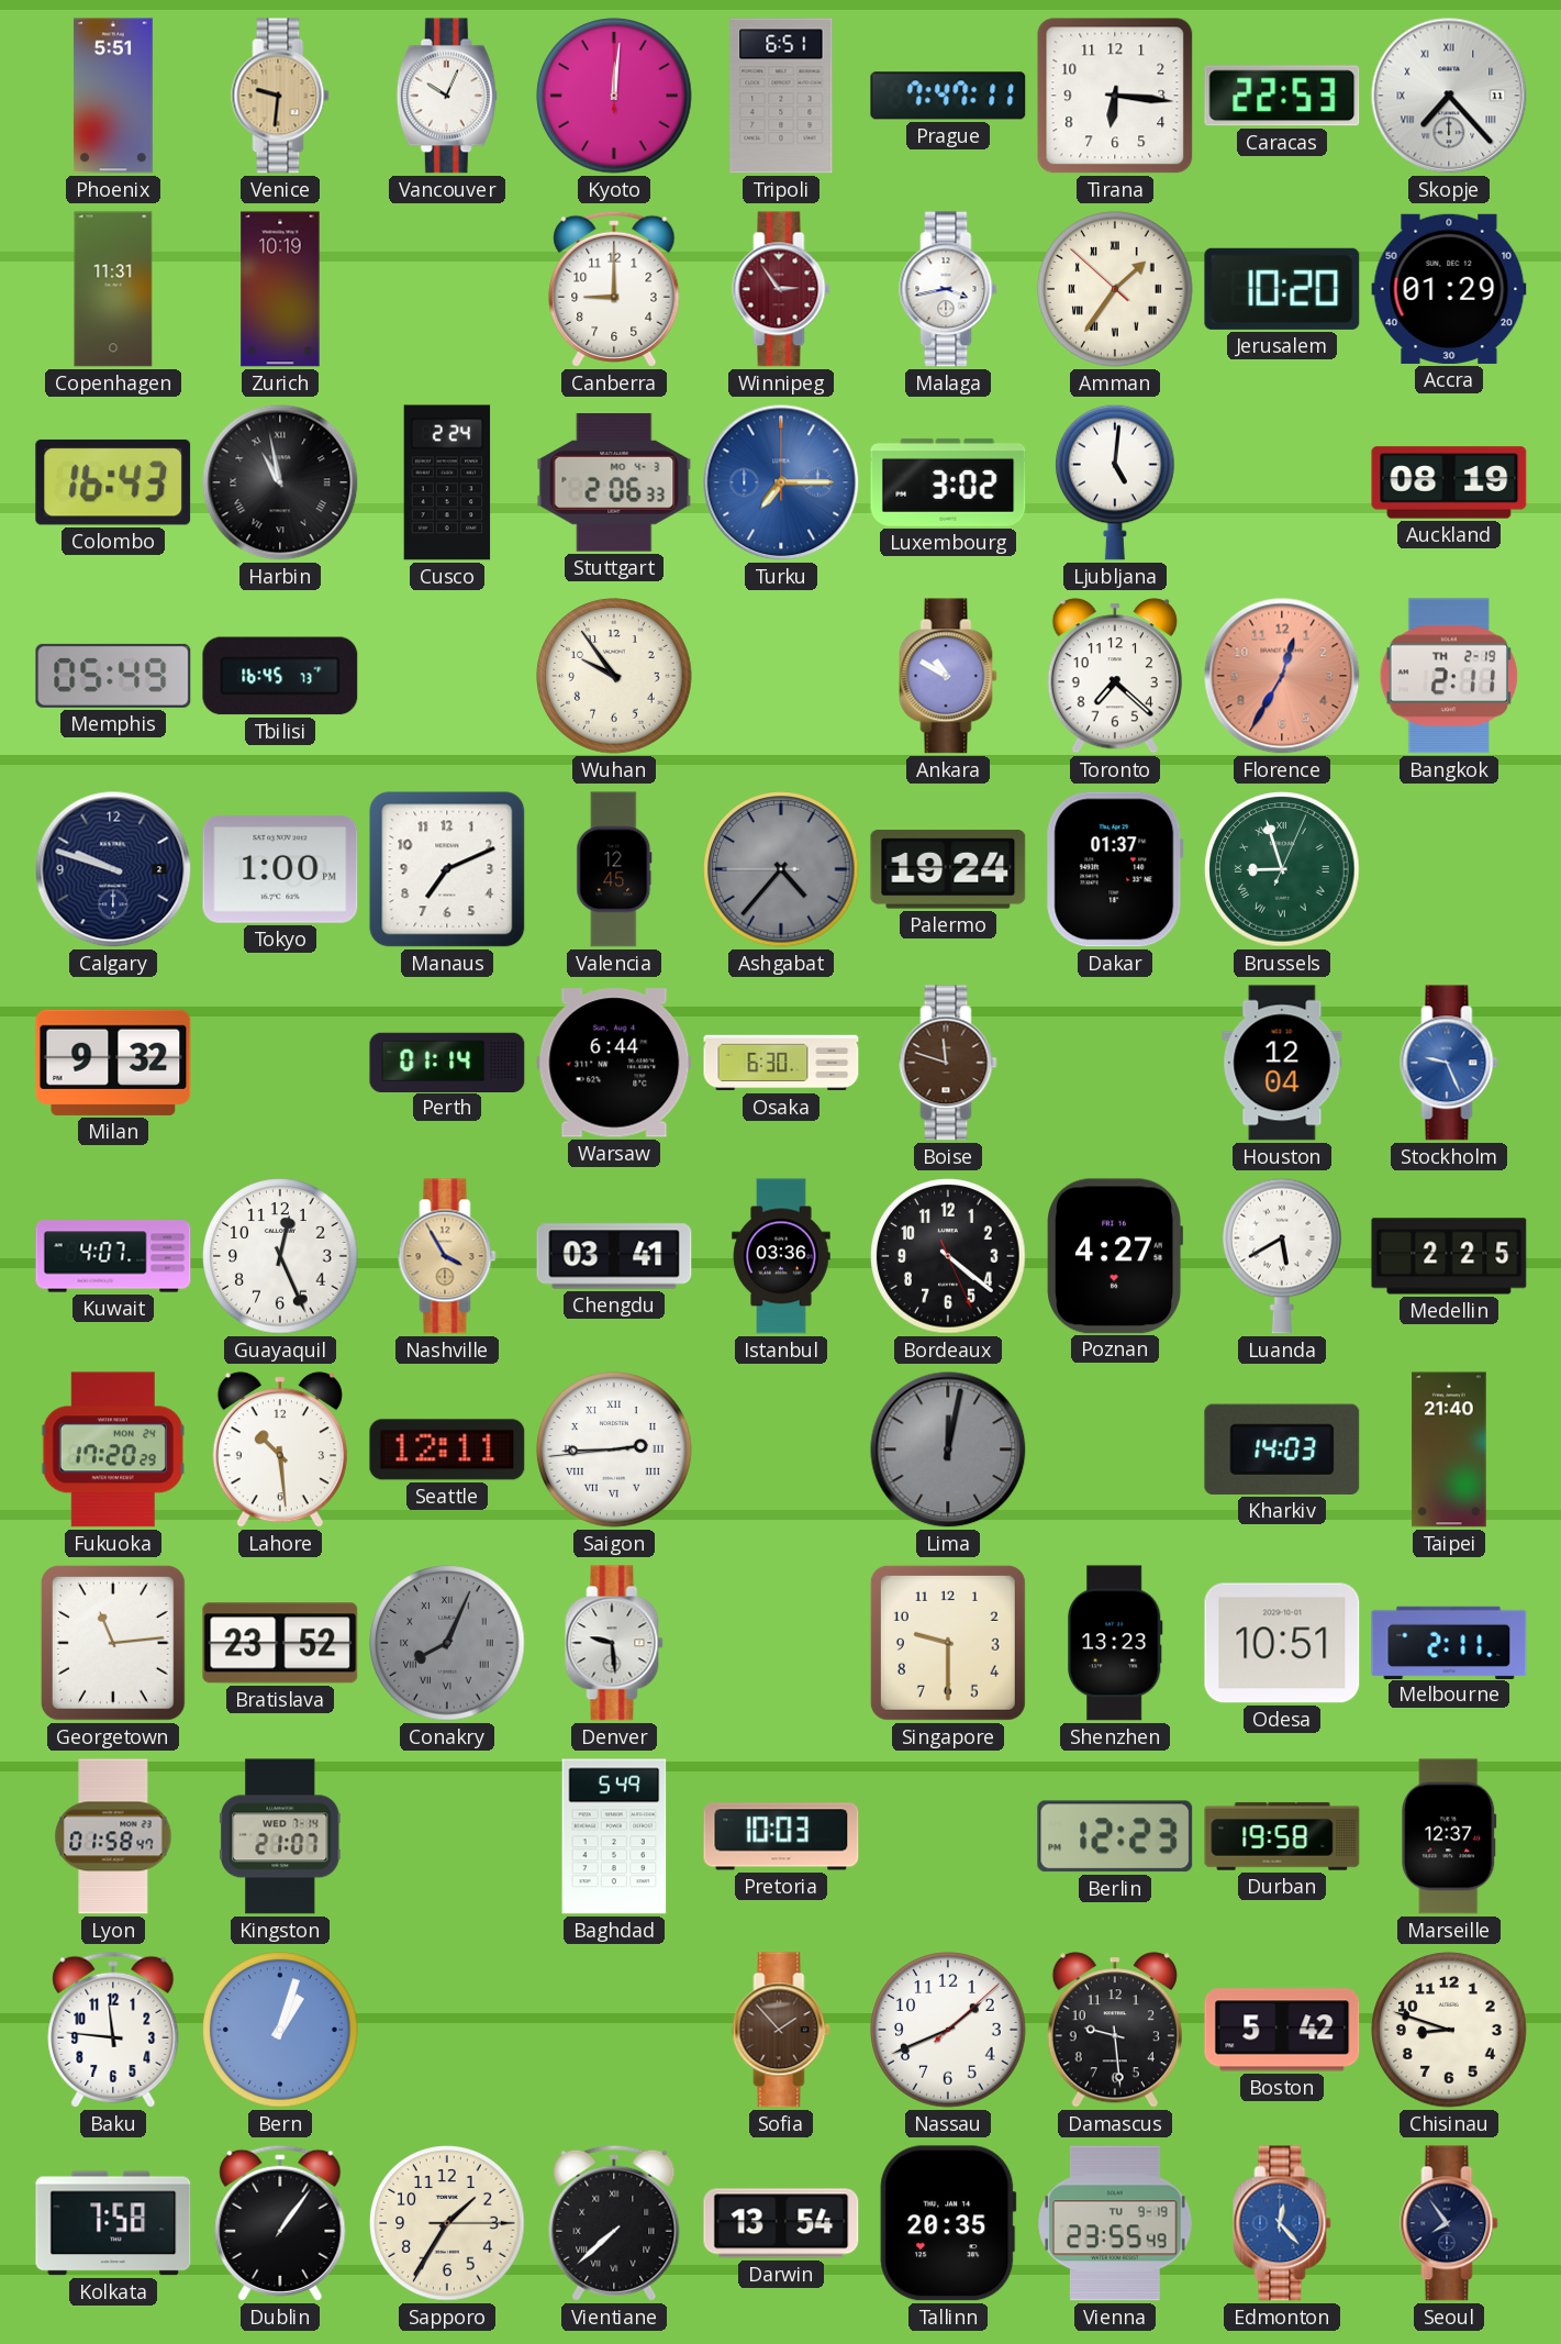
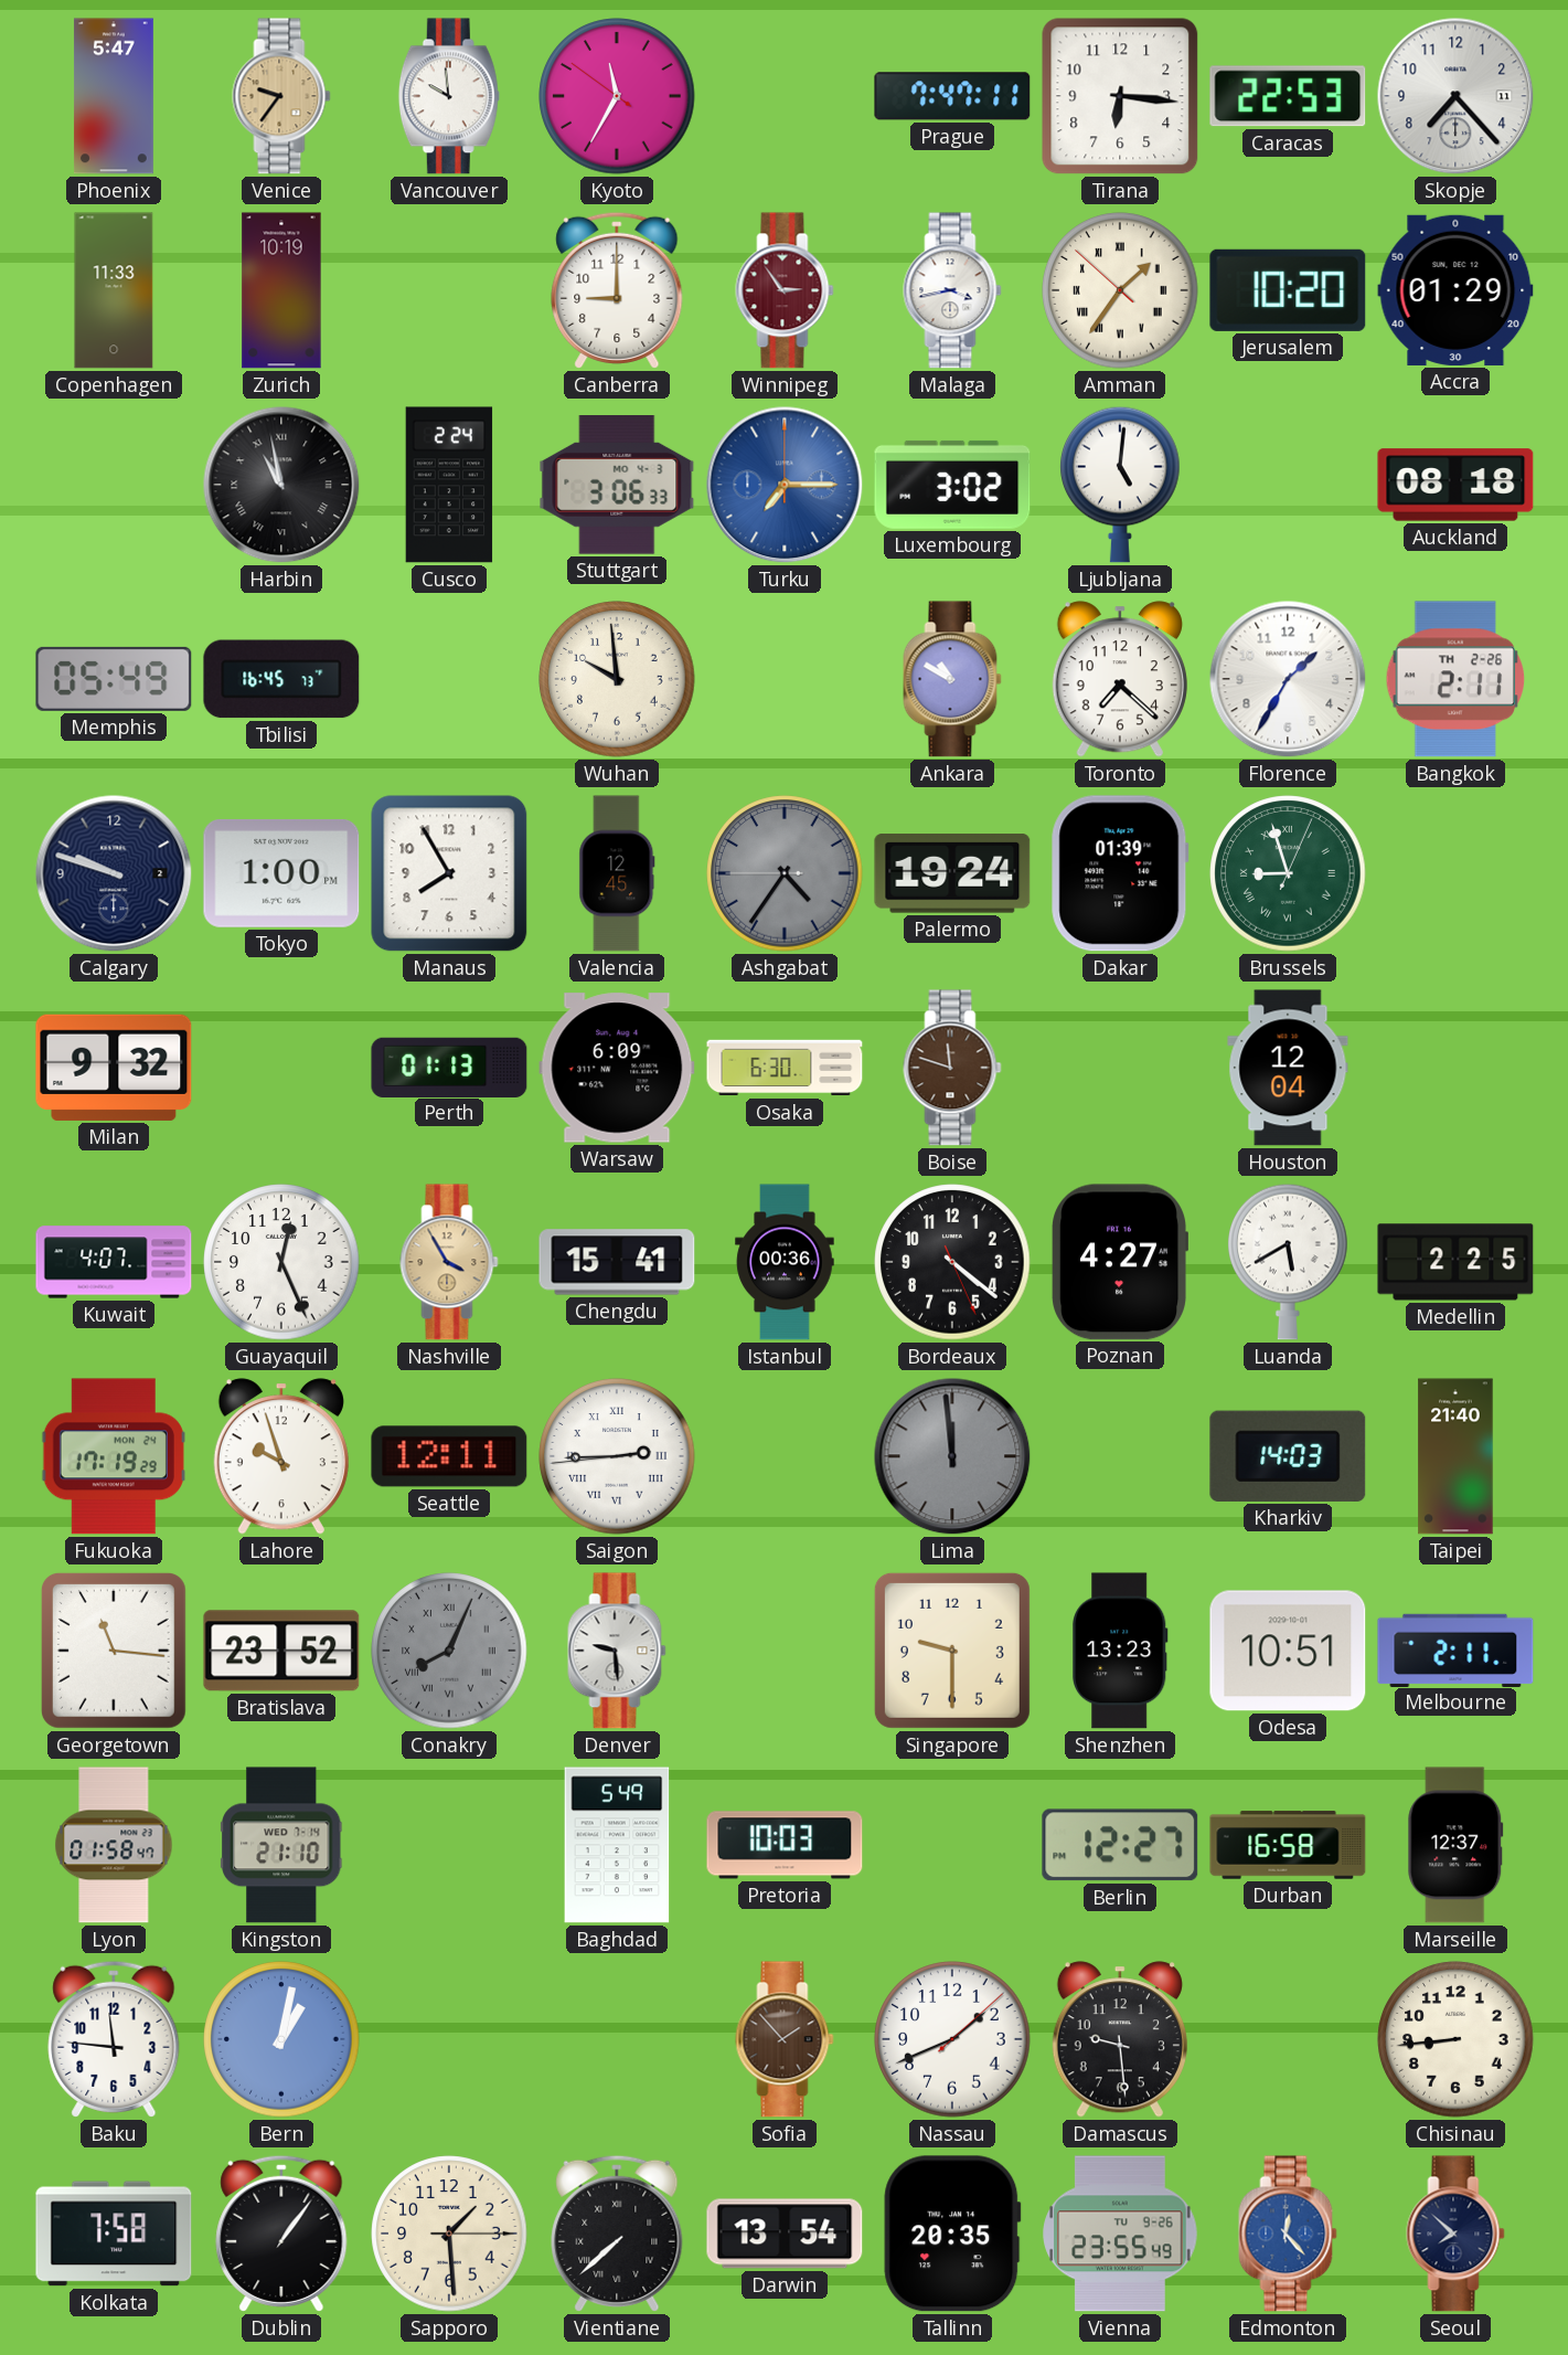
Phoenix: 5:51 -> 5:47 (114, 96)
Venice: 9:31 -> 9:36 (281, 96)
Vancouver: 10:04 -> 9:59 (449, 96)
Kyoto: 12:01 -> 11:34 (617, 96)
Tripoli: 6:51 -> none (781, 96)
Skopje numerals: Roman -> Arabic (1455, 96)
Copenhagen: 11:31 -> 11:33 (114, 290)
Colombo: 16:43 -> none (113, 482)
Stuttgart: 2:06 -> 3:06 (617, 486)
Auckland: 08:19 -> 08:18 (1455, 485)
Wuhan: 9:54 -> 9:59 (617, 679)
Florence: 12:35 -> 1:35 (1288, 679)
Florence dial: salmon -> white (1288, 679)
Bangkok date: TH 2-19 -> TH 2-26 (1454, 679)
Manaus: 7:11 -> 7:55 (449, 873)
Ashgabat: 4:36 -> 4:35 (785, 873)
Dakar: 01:37 -> 01:39 (1120, 873)
Perth: 01:14 -> 01:13 (449, 1067)
Warsaw: 6:44 -> 6:09 (617, 1068)
Stockholm: 9:26 -> none (1449, 1063)
Chengdu: 03:41 -> 15:41 (617, 1262)
Istanbul: 03:36 -> 00:36 (785, 1262)
Fukuoka: 17:20 -> 17:19 (114, 1456)
Lahore: 10:29 -> 9:57 (281, 1456)
Lima: 12:02 -> 11:59 (952, 1456)
Georgetown: 11:14 -> 11:16 (114, 1651)
Kingston: 21:07 -> 21:10 (281, 1845)
Berlin: 12:23 -> 12:27 (1120, 1845)
Durban: 19:58 -> 16:58 (1288, 1845)
Bern: 1:03 -> 1:02 (281, 2039)
Boston: 5:42 -> none (1282, 2030)
Chisinau: 8:48 -> 8:44 (1455, 2039)
Sapporo: 1:35 -> 1:29 (449, 2234)
Vienna date: TU 9-19 -> TU 9-26 (1120, 2234)
Seoul: 7:54 -> 7:52 (1455, 2234)
